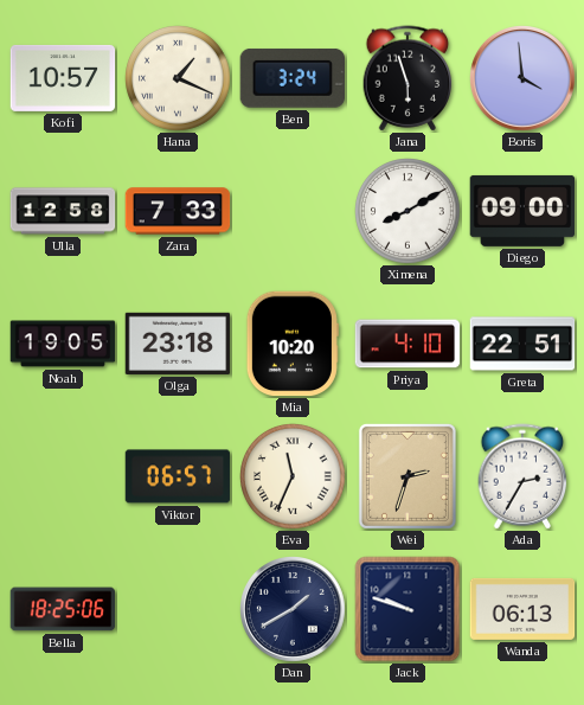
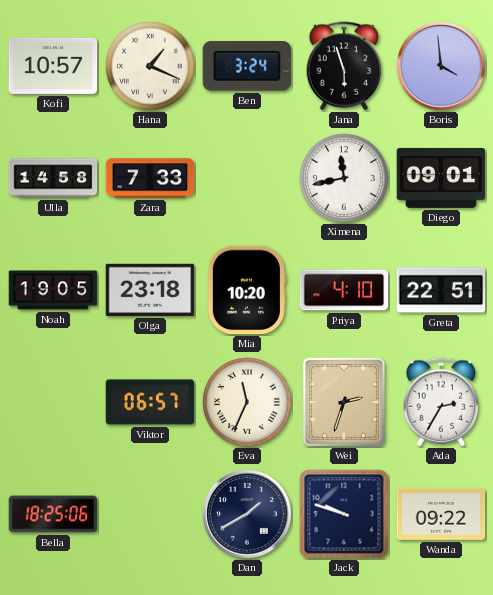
Ulla: 12:58 -> 14:58 (53, 178)
Ximena: 8:10 -> 11:43 (345, 179)
Diego: 09:00 -> 09:01 (441, 178)
Wanda: 06:13 -> 09:22 (441, 514)
